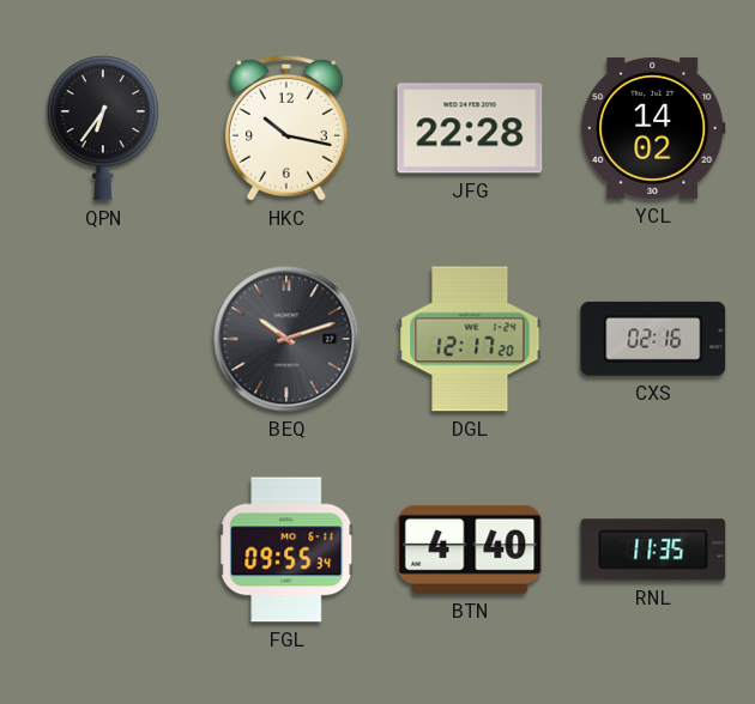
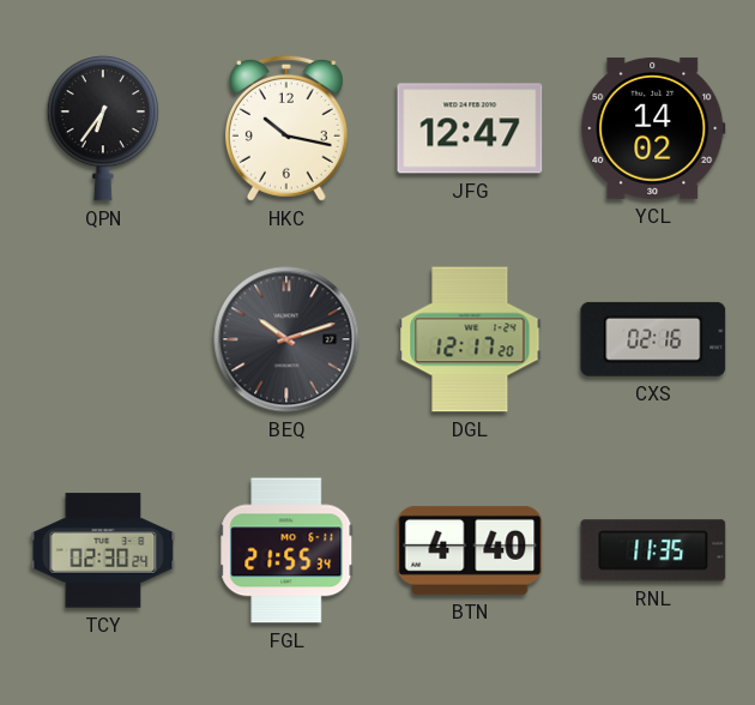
JFG: 22:28 -> 12:47 (470, 128)
TCY: none -> 02:30 (103, 550)
FGL: 09:55 -> 21:55 (286, 550)
